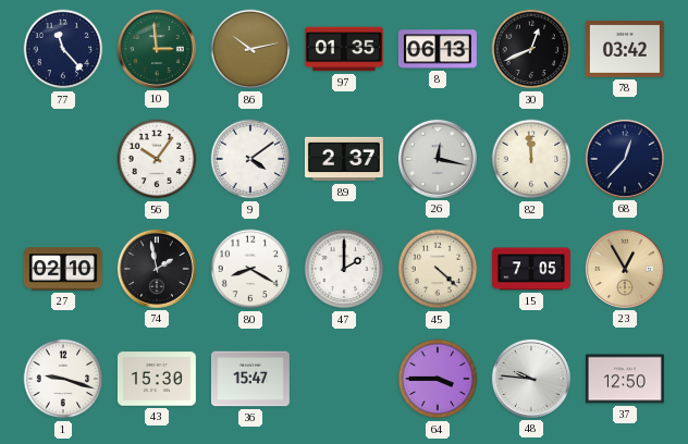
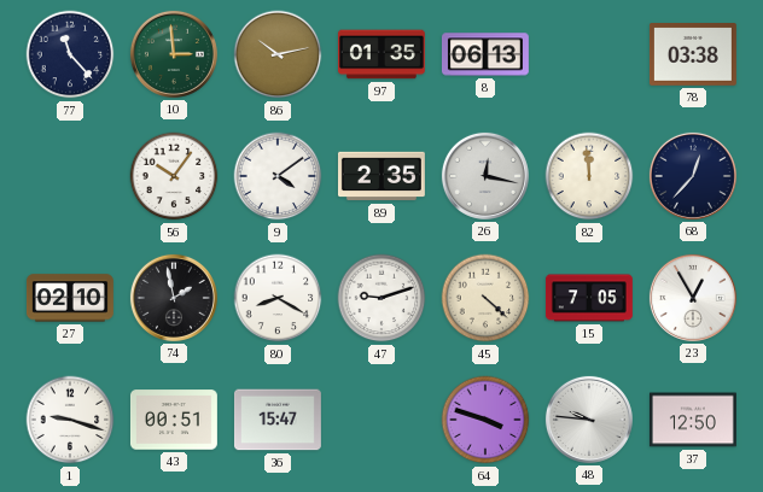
30: 12:41 -> none (531, 49)
78: 03:42 -> 03:38 (693, 55)
89: 2:37 -> 2:35 (381, 176)
47: 2:00 -> 9:12 (381, 298)
23 dial: champagne -> white (693, 298)
43: 15:30 -> 00:51 (174, 420)
64: 3:45 -> 3:48 (485, 420)
